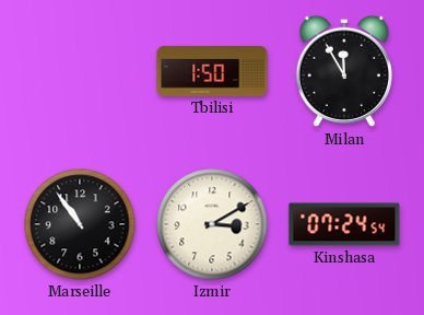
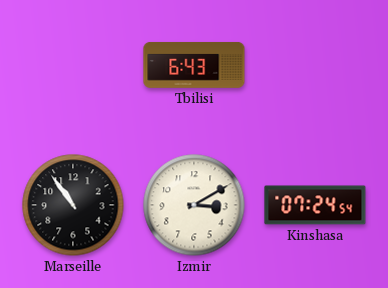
Tbilisi: 1:50 -> 6:43 (194, 65)
Milan: 11:55 -> none (343, 71)
